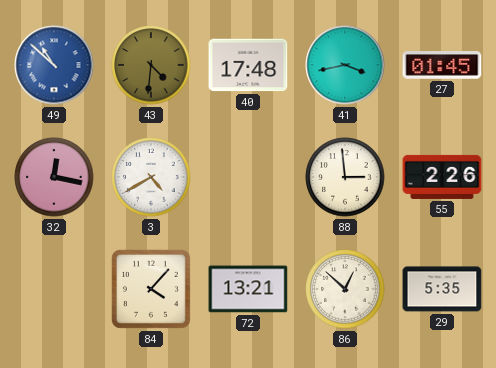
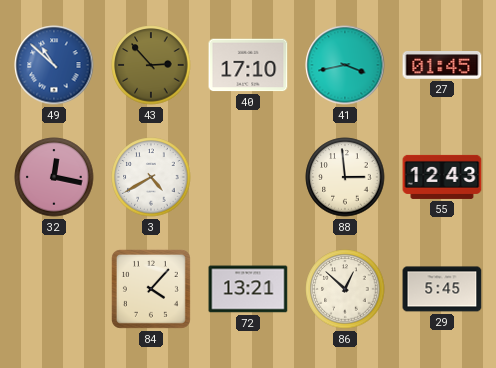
43: 4:31 -> 2:53 (151, 65)
40: 17:48 -> 17:10 (248, 65)
55: 2:26 -> 12:43 (442, 177)
29: 5:35 -> 5:45 (442, 289)
